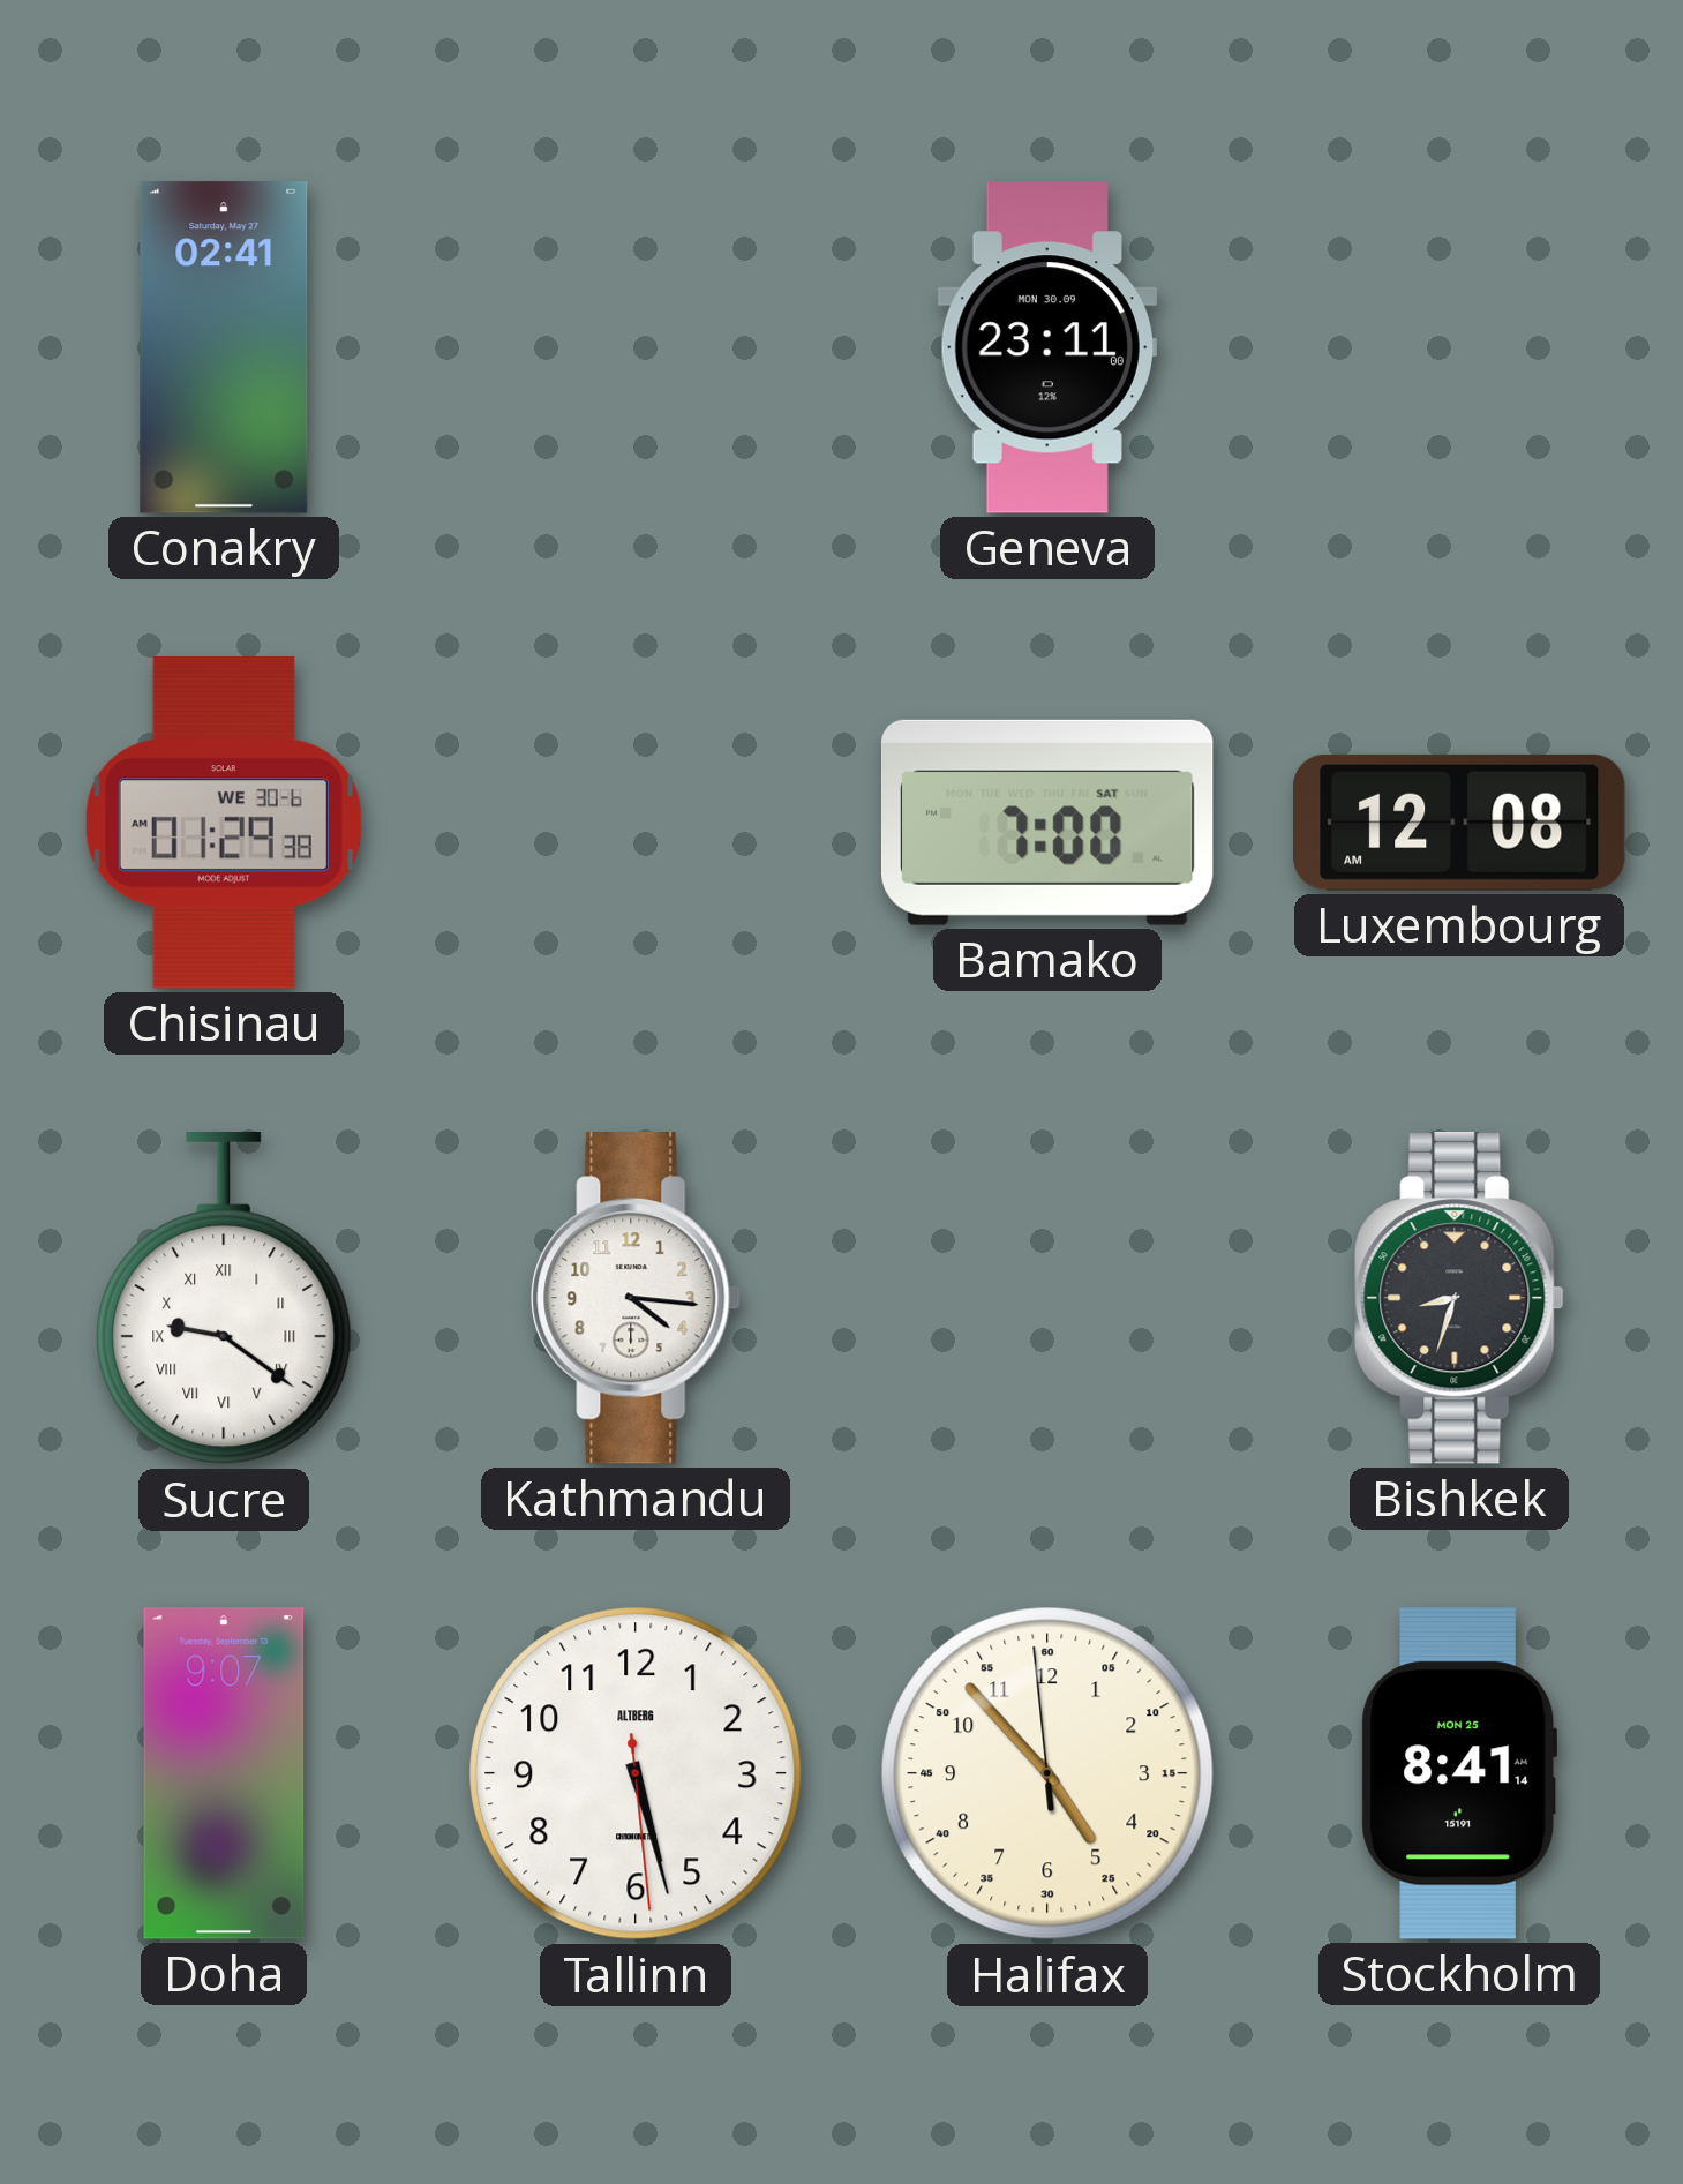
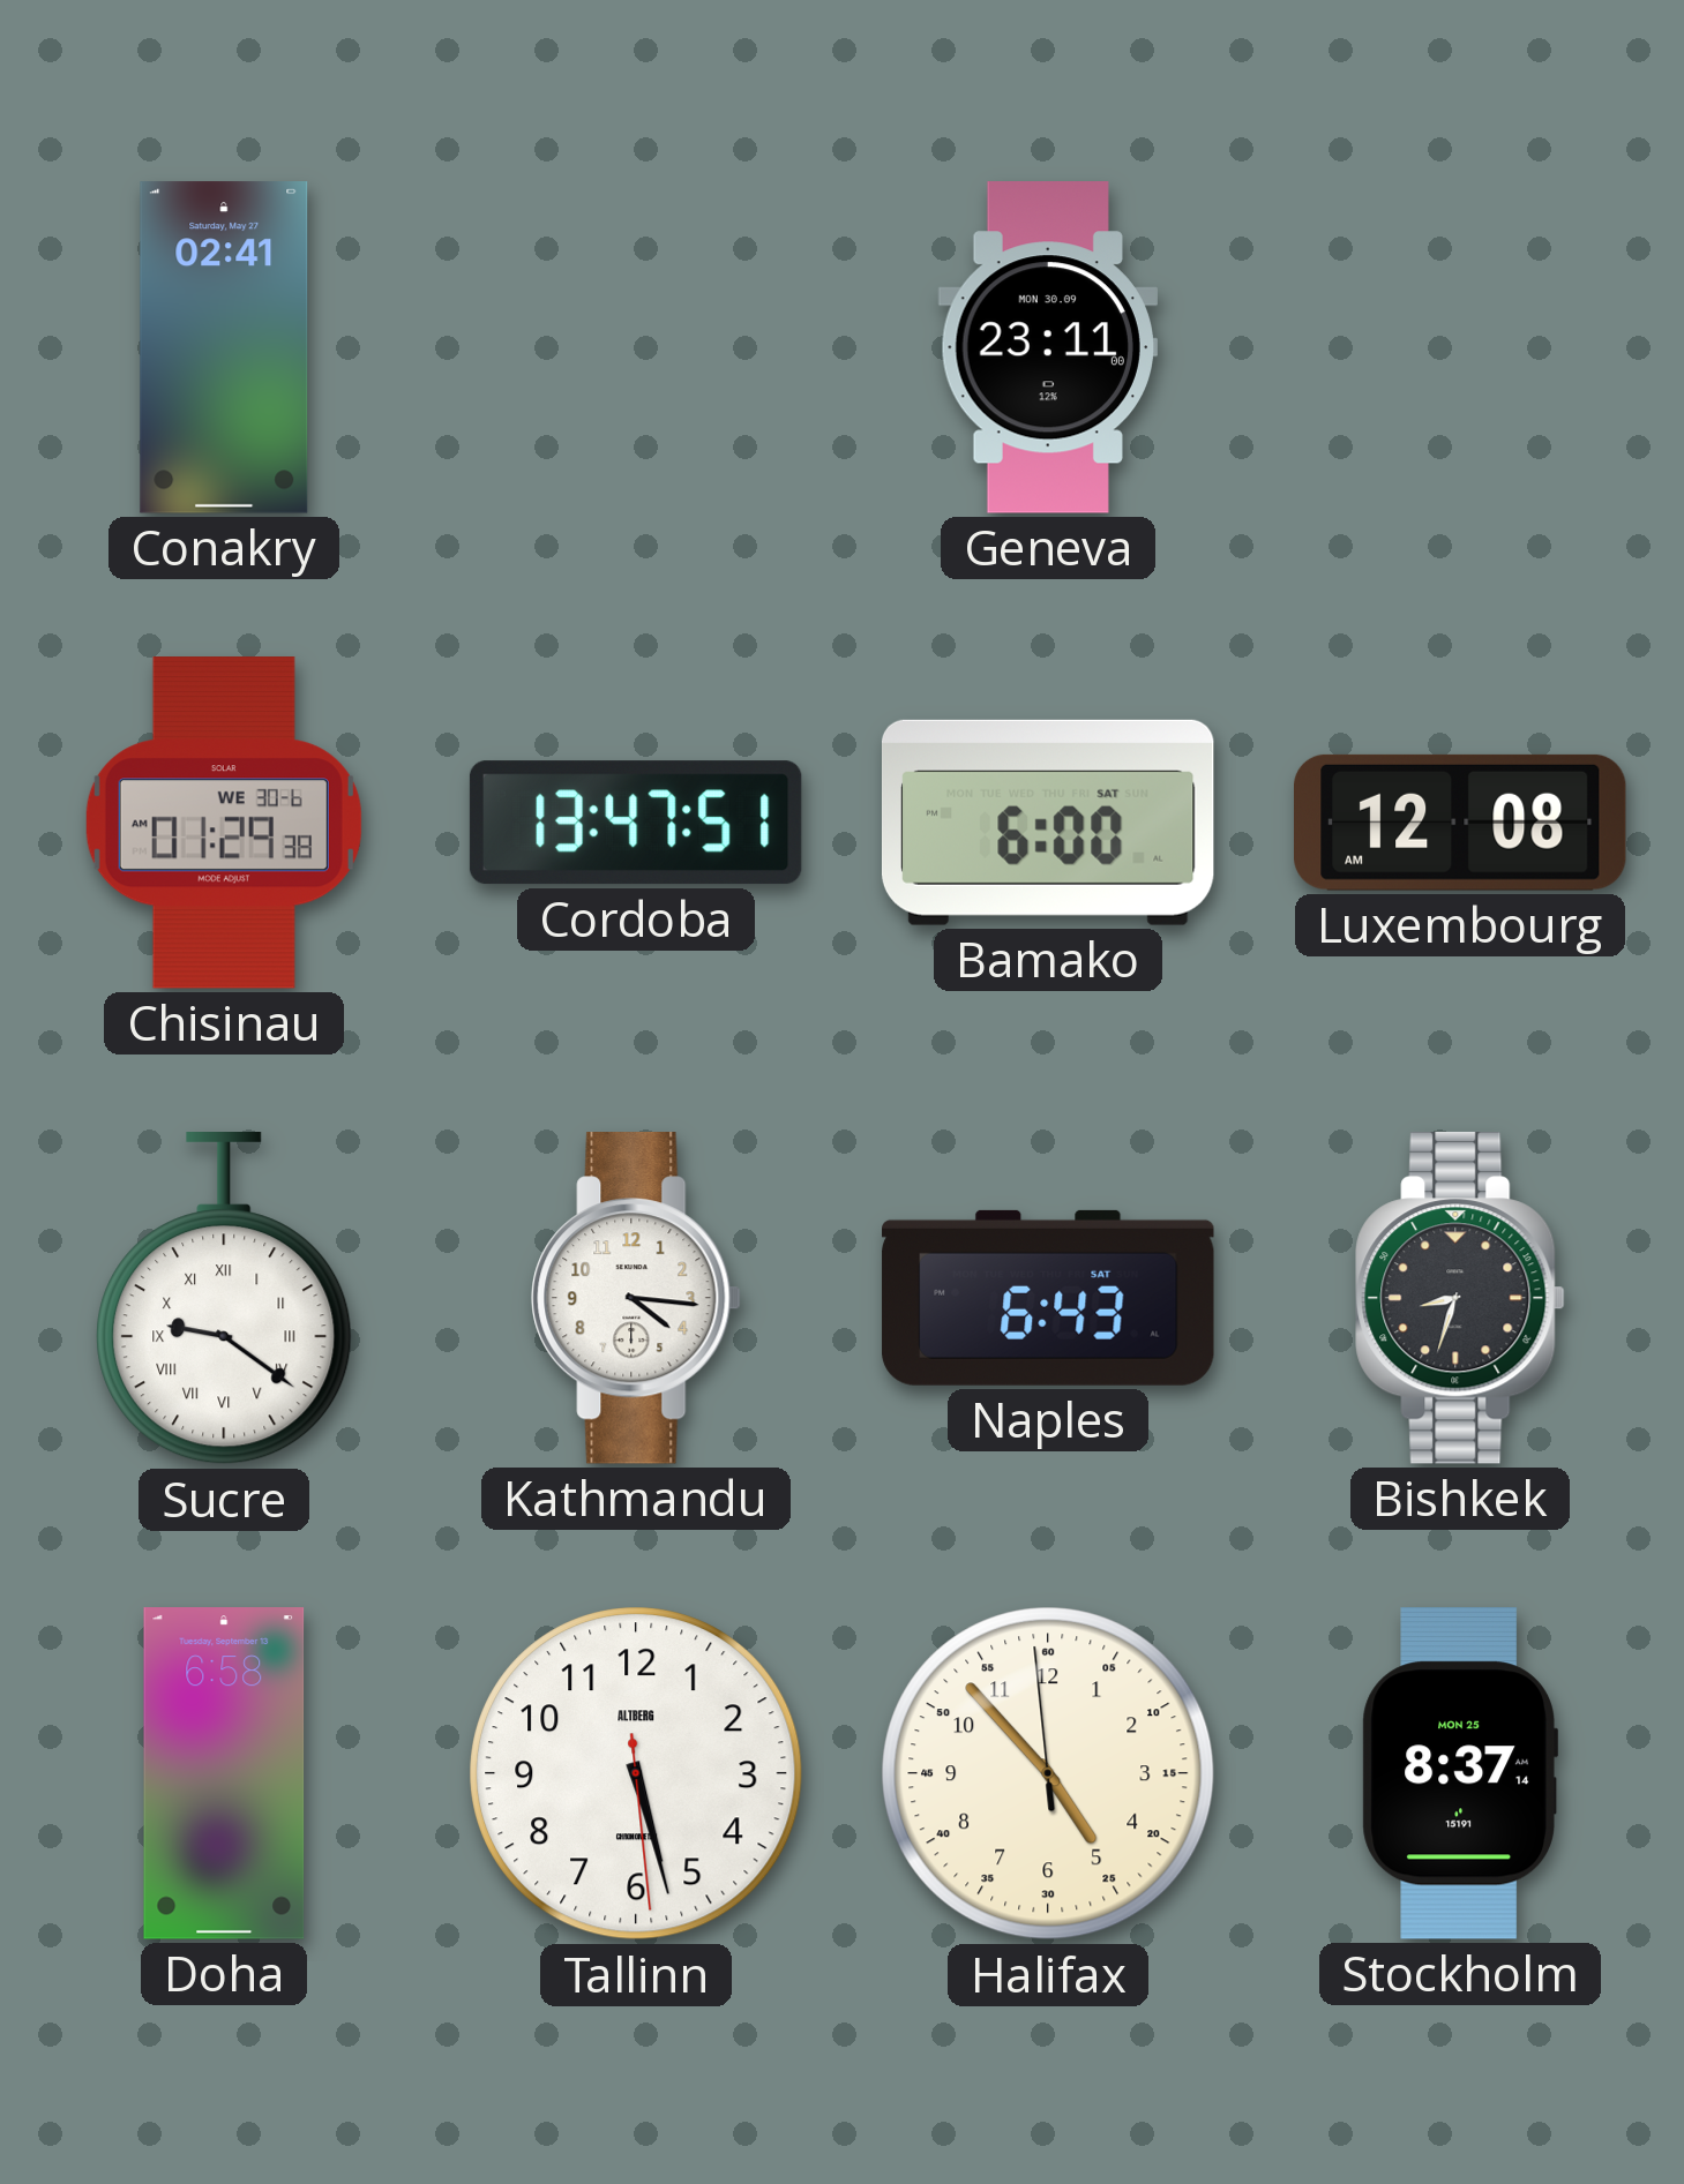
Cordoba: none -> 13:47 (636, 823)
Bamako: 7:00 -> 6:00 (1048, 823)
Naples: none -> 6:43 (1048, 1298)
Doha: 9:07 -> 6:58 (224, 1773)
Stockholm: 8:41 -> 8:37 (1459, 1773)
